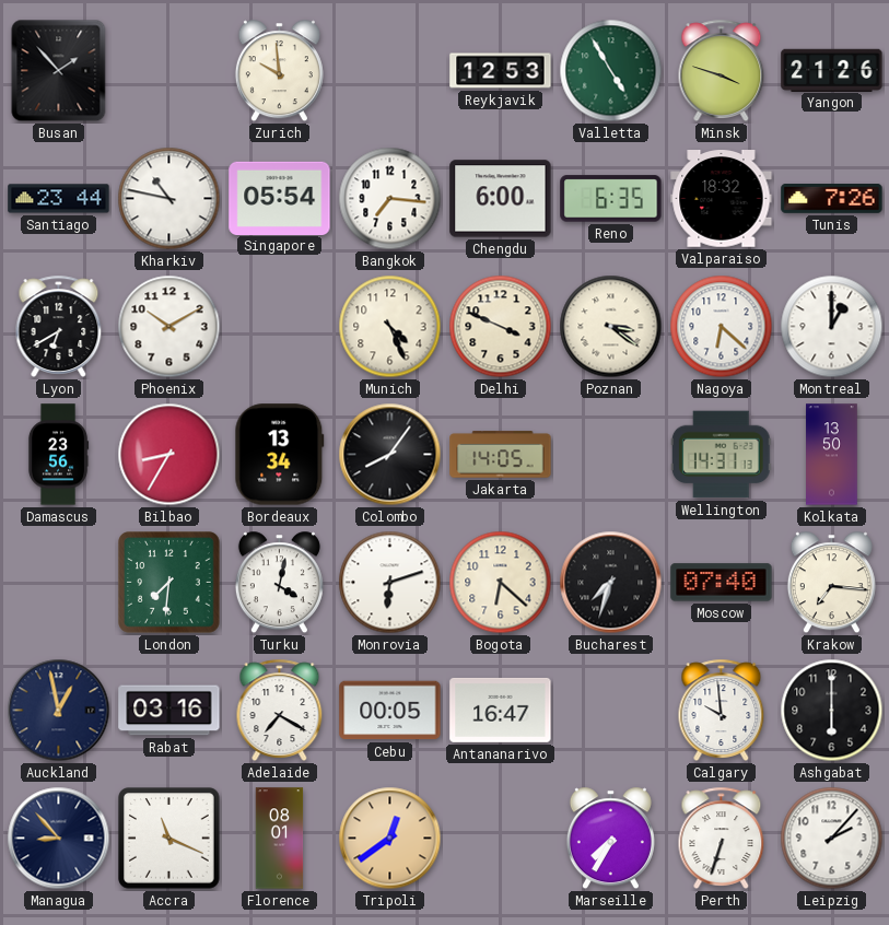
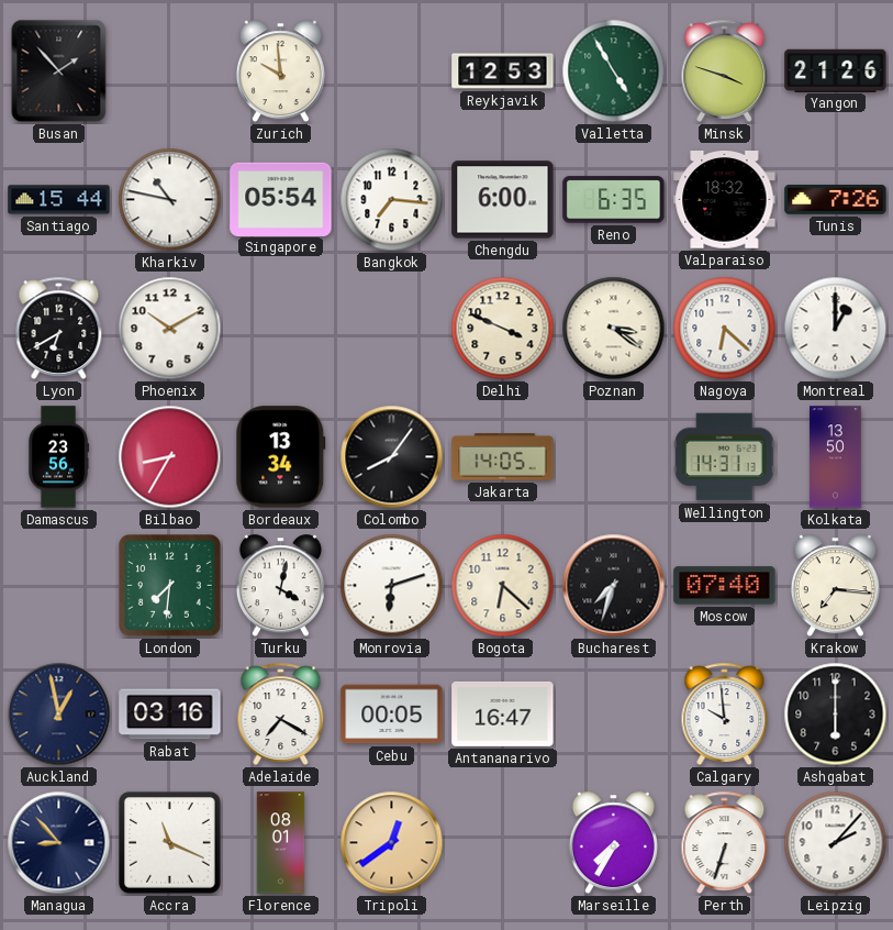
Santiago: 23:44 -> 15:44 (59, 200)
Munich: 4:26 -> none (390, 327)
